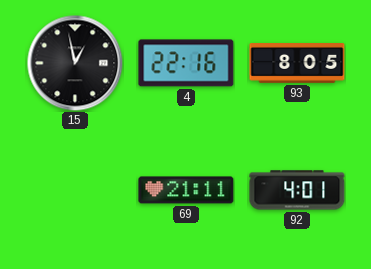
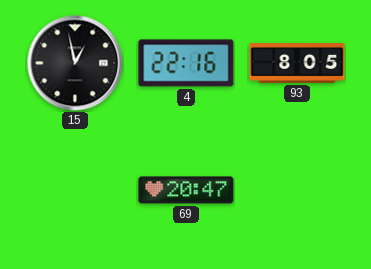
69: 21:11 -> 20:47 (186, 190)
92: 4:01 -> none (297, 190)
